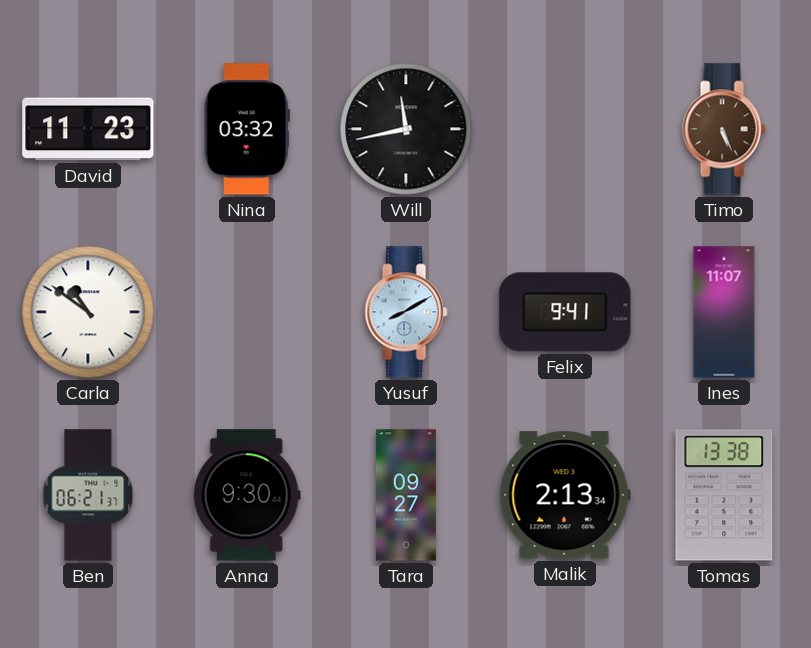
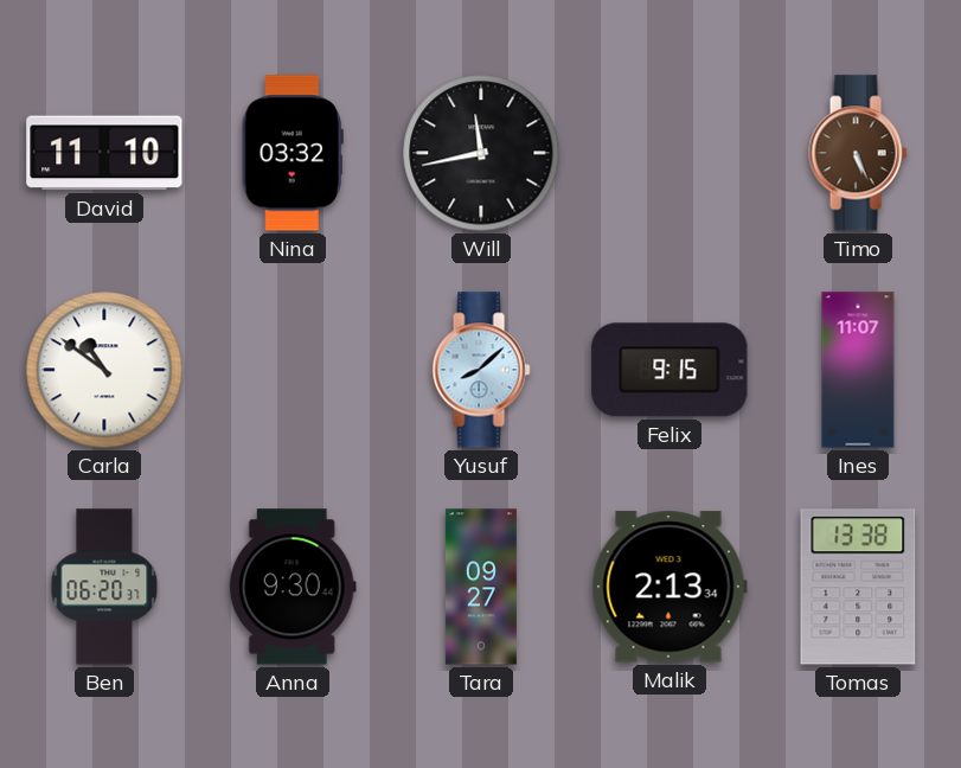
David: 11:23 -> 11:10 (104, 153)
Yusuf: 8:10 -> 8:08 (481, 370)
Felix: 9:41 -> 9:15 (670, 370)
Ben: 06:21 -> 06:20 (104, 587)
